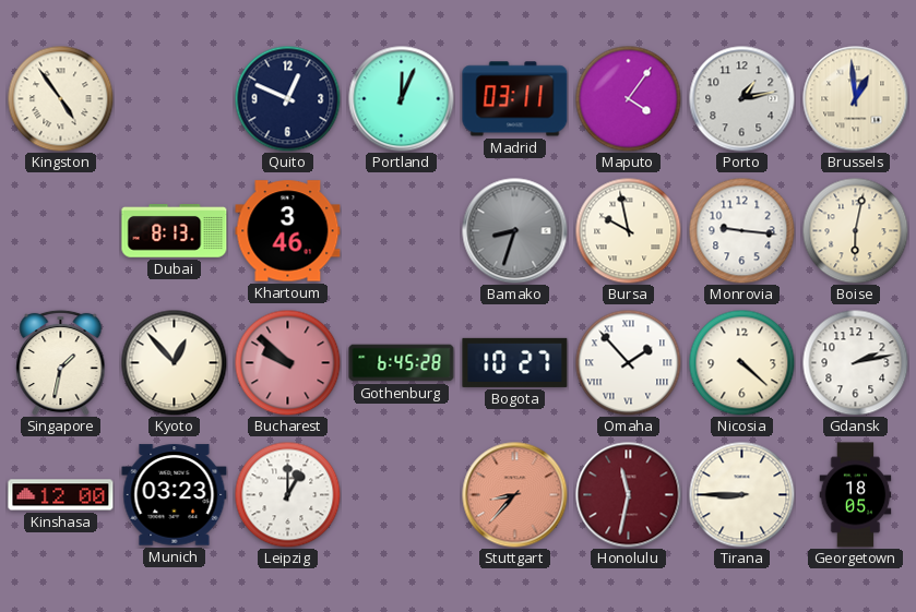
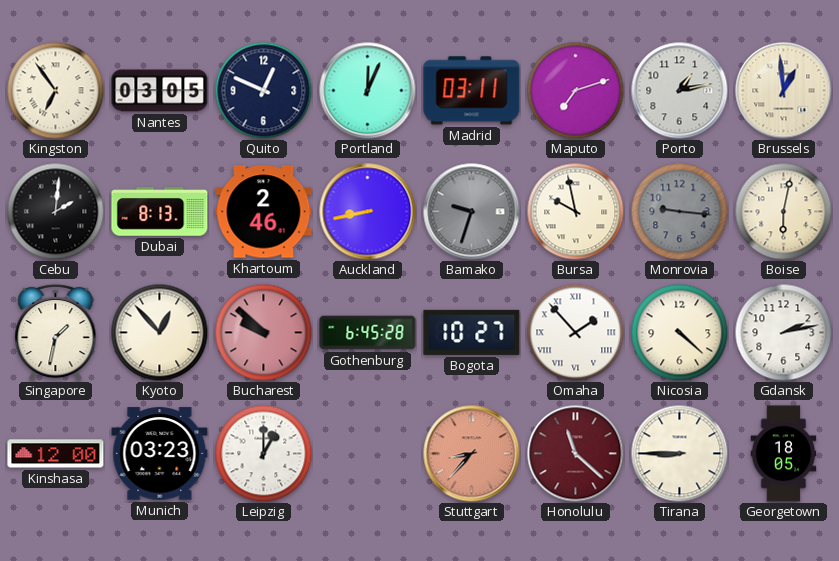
Kingston: 4:54 -> 6:54 (55, 90)
Nantes: none -> 03:05 (160, 91)
Maputo: 4:06 -> 7:12 (575, 90)
Cebu: none -> 2:01 (55, 211)
Khartoum: 3:46 -> 2:46 (264, 212)
Auckland: none -> 8:43 (368, 212)
Bamako: 8:33 -> 9:33 (472, 212)
Monrovia dial: white -> grey (679, 211)
Honolulu: 11:32 -> 11:22 (576, 454)
